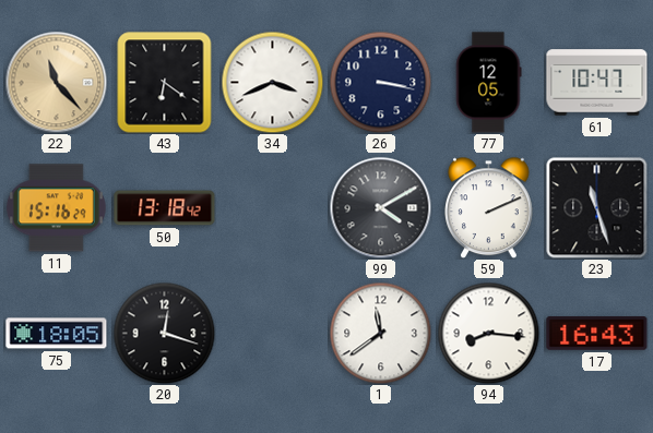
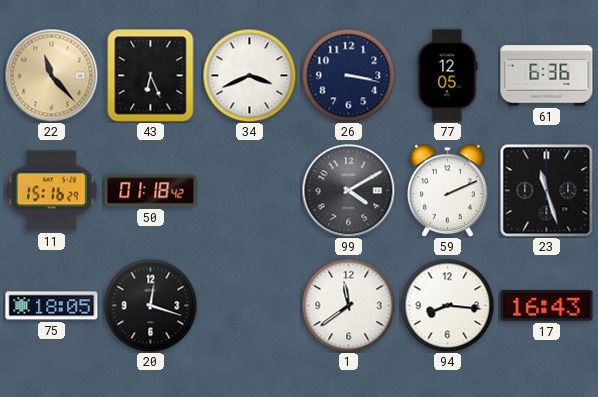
43: 6:21 -> 6:26 (151, 76)
61: 10:47 -> 6:36 (547, 76)
50: 13:18 -> 01:18 (151, 191)
